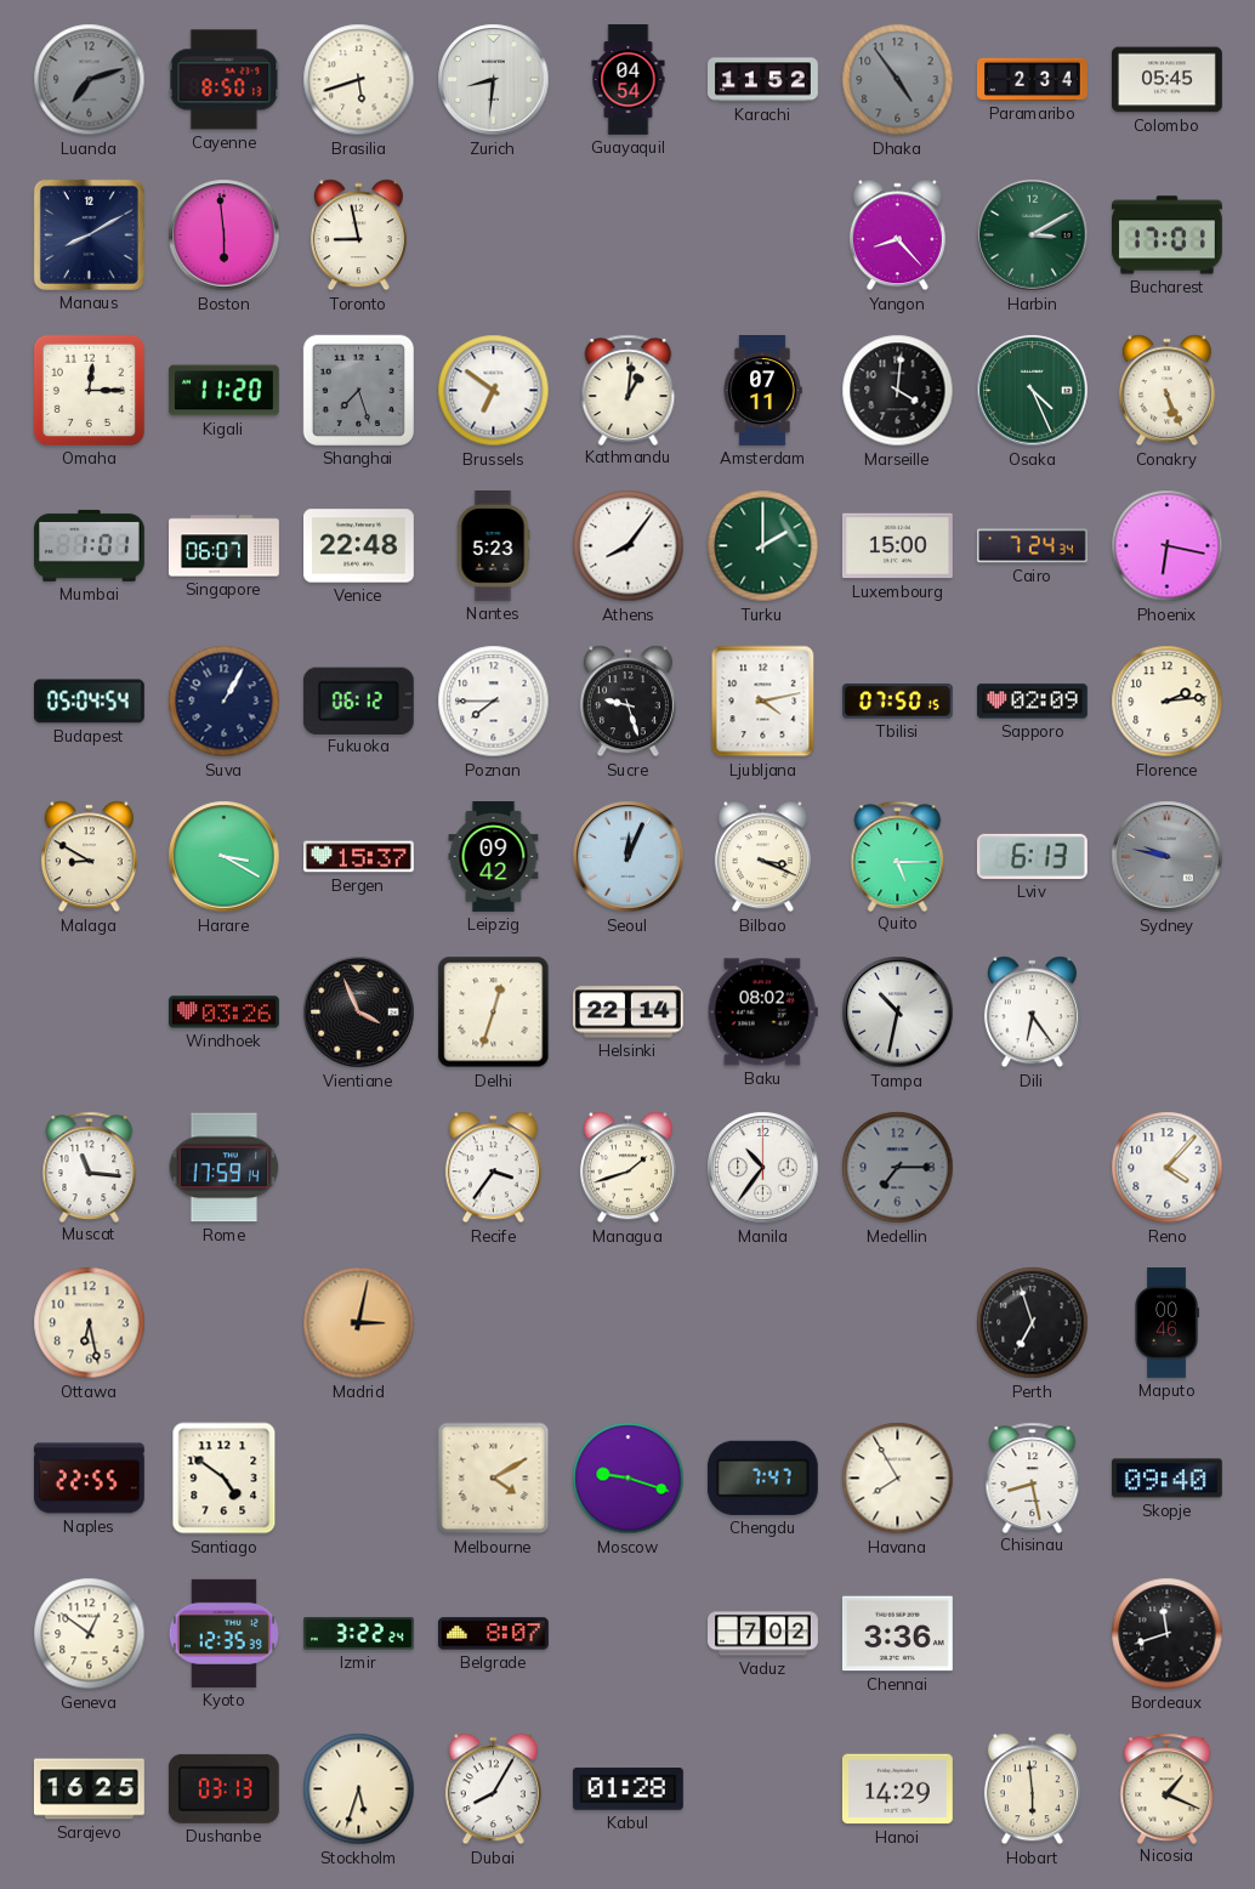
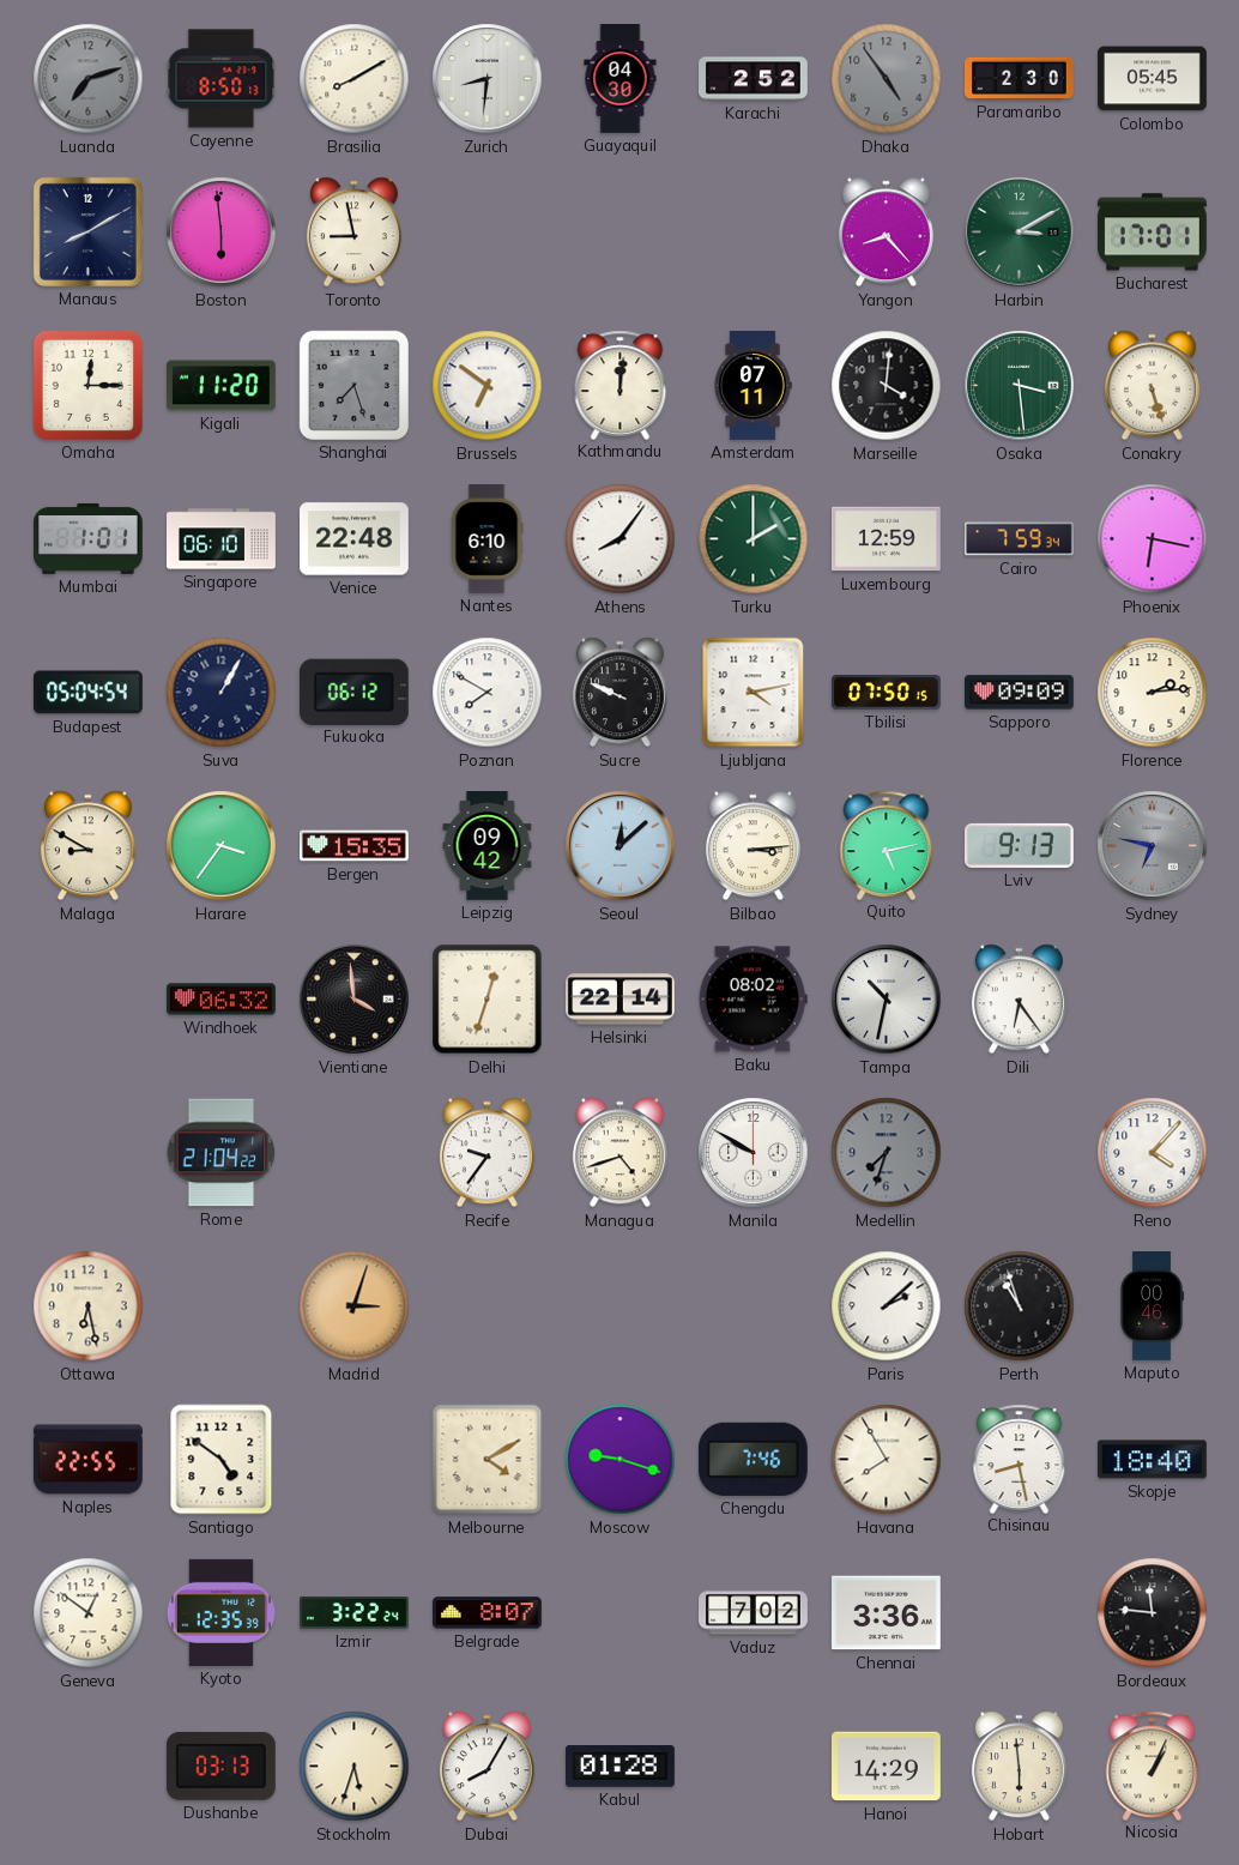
Brasilia: 5:42 -> 8:10 (355, 79)
Guayaquil: 04:54 -> 04:30 (621, 79)
Karachi: 11:52 -> 2:52 (754, 79)
Paramaribo: 2:34 -> 2:30 (1020, 78)
Kathmandu: 1:01 -> 12:01 (621, 385)
Osaka: 4:26 -> 3:29 (1020, 386)
Conakry: 5:26 -> 5:27 (1152, 386)
Singapore: 06:07 -> 06:10 (222, 539)
Nantes: 5:23 -> 6:10 (486, 539)
Luxembourg: 15:00 -> 12:59 (886, 539)
Cairo: 7:24 -> 7:59 (1019, 539)
Poznan: 7:45 -> 7:50 (488, 693)
Sucre: 9:27 -> 9:49 (619, 693)
Sapporo: 02:09 -> 09:09 (1020, 693)
Harare: 3:20 -> 3:36 (222, 846)
Bergen: 15:37 -> 15:35 (355, 846)
Seoul: 12:04 -> 12:08 (621, 846)
Bilbao: 3:19 -> 3:14 (753, 846)
Quito: 5:15 -> 5:13 (887, 845)
Lviv: 6:13 -> 9:13 (1019, 845)
Sydney: 9:47 -> 6:47 (1153, 846)
Windhoek: 03:26 -> 06:32 (222, 1000)
Vientiane: 3:56 -> 3:59 (355, 1000)
Muscat: 11:16 -> none (90, 1167)
Rome: 17:59 -> 21:04 (222, 1153)
Recife: 3:36 -> 9:36 (486, 1153)
Managua: 1:42 -> 4:42 (619, 1153)
Manila: 10:36 -> 9:50 (754, 1153)
Medellin: 7:15 -> 7:33 (887, 1153)
Madrid: 3:02 -> 3:03 (355, 1306)
Paris: none -> 2:08 (887, 1306)
Perth: 6:57 -> 10:57 (1020, 1306)
Chengdu: 7:47 -> 7:46 (753, 1459)
Skopje: 09:40 -> 18:40 (1152, 1460)
Bordeaux: 11:42 -> 11:46 (1153, 1613)
Sarajevo: 16:25 -> none (89, 1789)
Nicosia: 1:19 -> 1:04 (1153, 1766)
